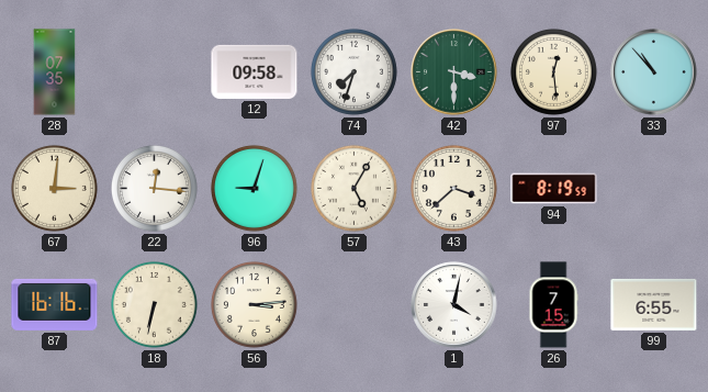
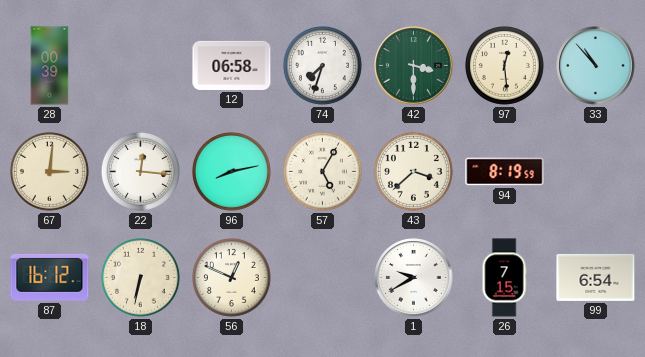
28: 07:35 -> 00:39 (50, 66)
12: 09:58 -> 06:58 (232, 65)
96: 9:03 -> 8:13 (231, 171)
87: 16:16 -> 16:12 (50, 277)
56: 3:14 -> 12:49 (231, 277)
1: 4:02 -> 9:40 (414, 278)
99: 6:55 -> 6:54 (596, 277)
